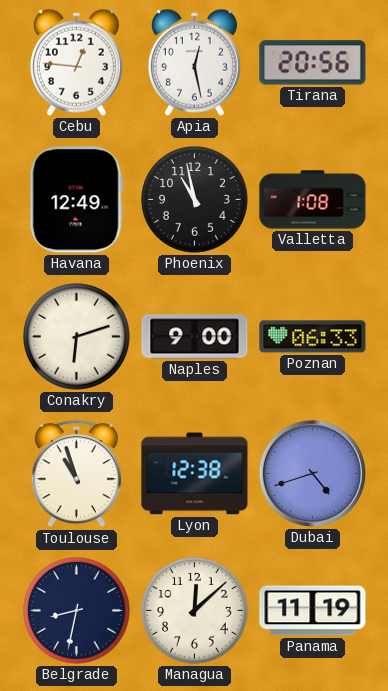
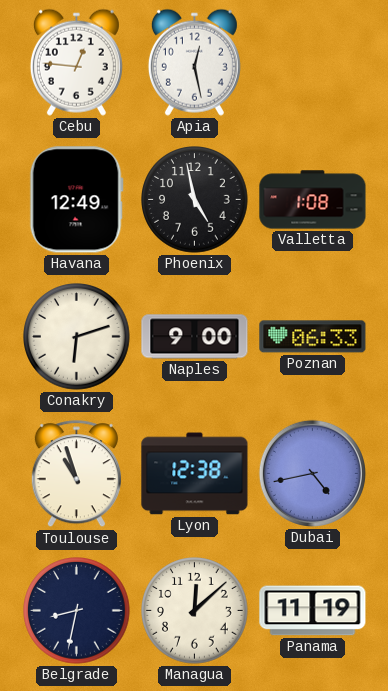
Tirana: 20:56 -> none (313, 63)
Phoenix: 10:58 -> 4:58 (195, 200)
Dubai: 4:42 -> 4:43 (312, 473)
